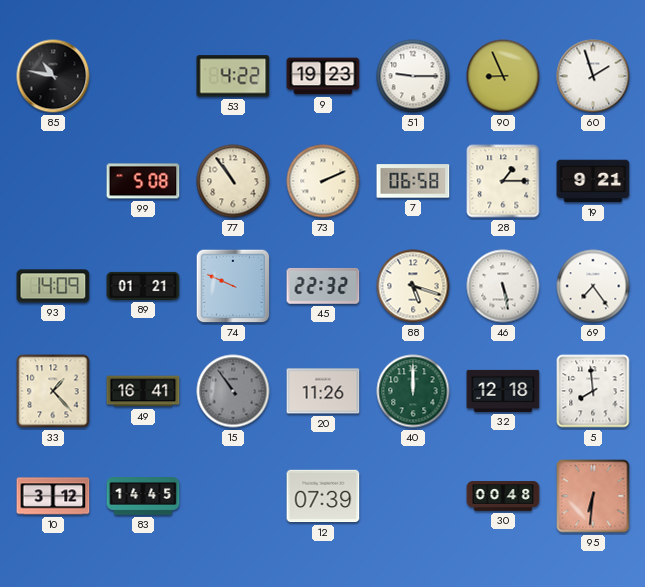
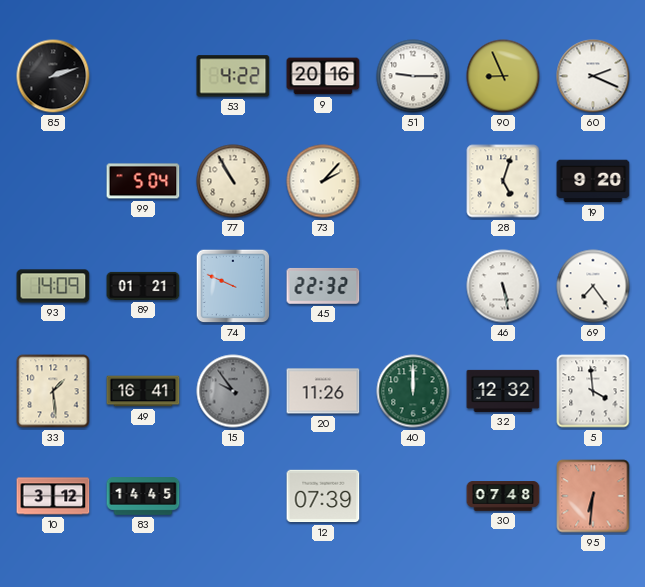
85: 10:47 -> 2:12 (53, 76)
9: 19:23 -> 20:16 (323, 76)
60: 1:57 -> 2:19 (593, 76)
99: 5:08 -> 5:04 (143, 181)
77: 10:54 -> 10:55 (233, 181)
73: 2:11 -> 2:07 (323, 181)
7: 06:58 -> none (413, 181)
28: 1:15 -> 5:03 (503, 181)
19: 9:21 -> 9:20 (593, 181)
88: 5:18 -> none (413, 286)
33: 1:23 -> 1:29 (53, 391)
15: 10:54 -> 9:54 (233, 391)
32: 12:18 -> 12:32 (503, 391)
5: 7:59 -> 3:59 (593, 391)
30: 00:48 -> 07:48 (503, 496)
